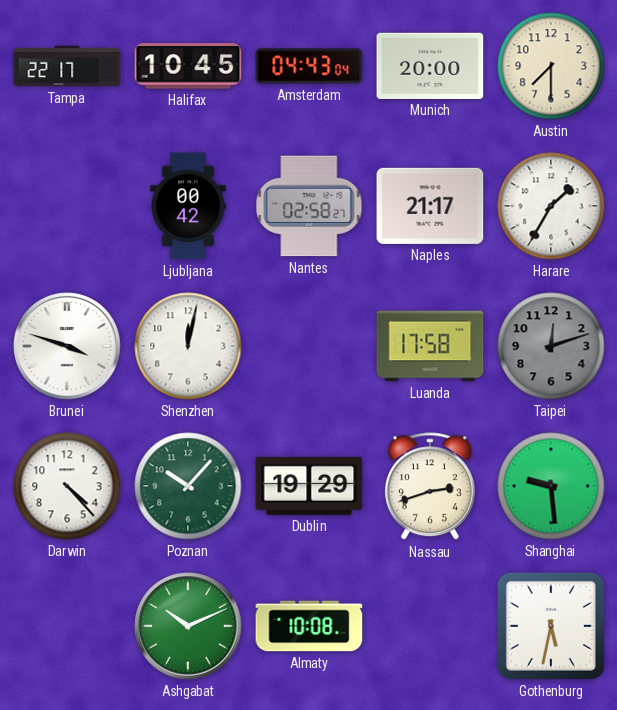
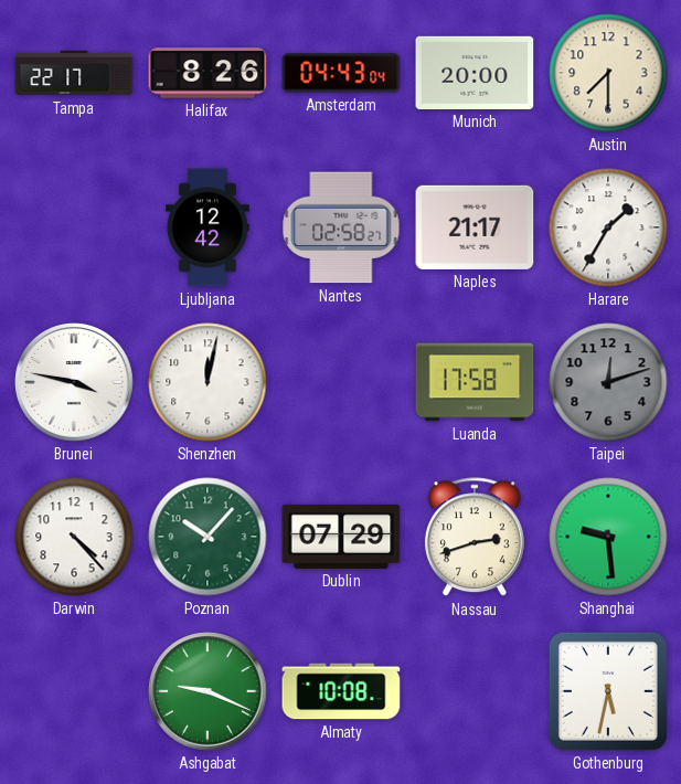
Halifax: 10:45 -> 8:26 (208, 73)
Ljubljana: 00:42 -> 12:42 (208, 227)
Brunei: 3:48 -> 3:47 (74, 382)
Dublin: 19:29 -> 07:29 (341, 537)
Ashgabat: 10:11 -> 9:19 (208, 691)
